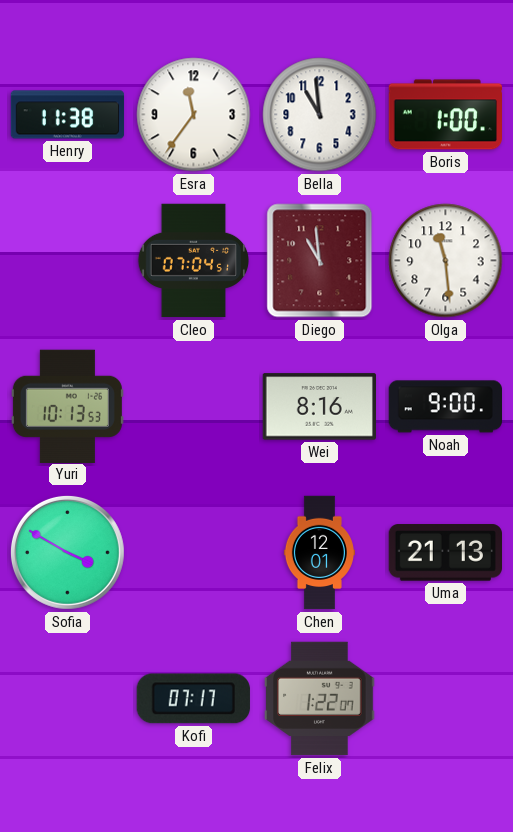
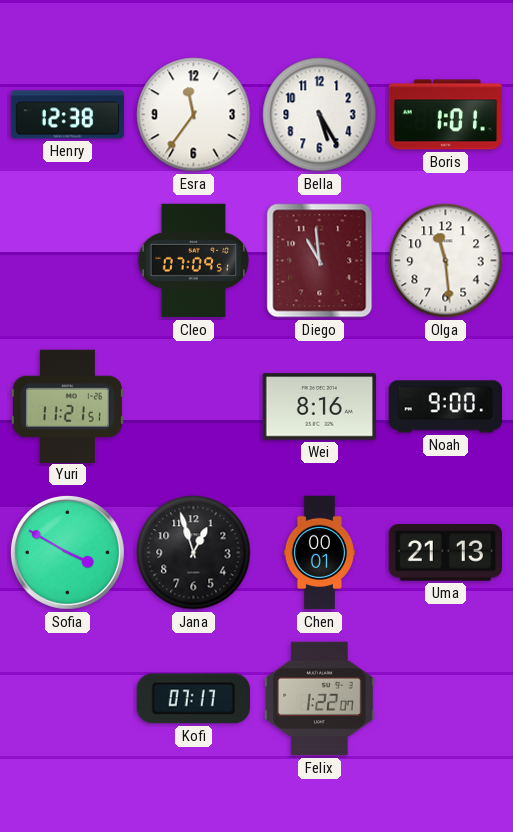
Henry: 11:38 -> 12:38 (68, 115)
Bella: 10:59 -> 5:25 (320, 115)
Boris: 1:00 -> 1:01 (446, 115)
Cleo: 07:04 -> 07:09 (194, 261)
Yuri: 10:13 -> 11:21 (67, 406)
Jana: none -> 12:57 (194, 553)
Chen: 12:01 -> 00:01 (319, 553)
